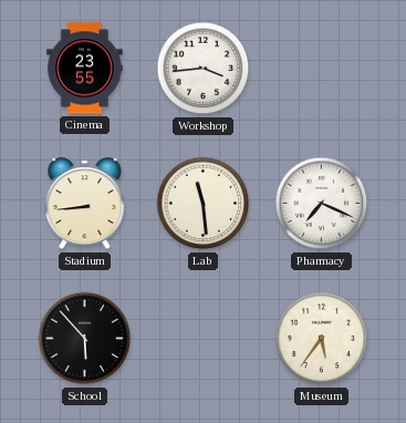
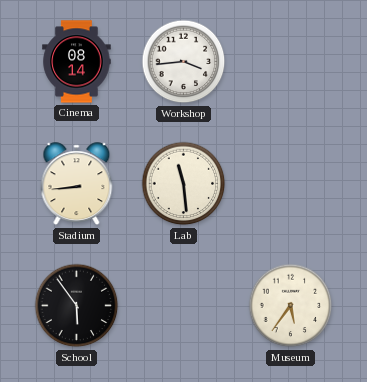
Cinema: 23:55 -> 08:14 (77, 62)
Pharmacy: 7:19 -> none (322, 204)
School: 5:53 -> 5:54 (77, 306)
